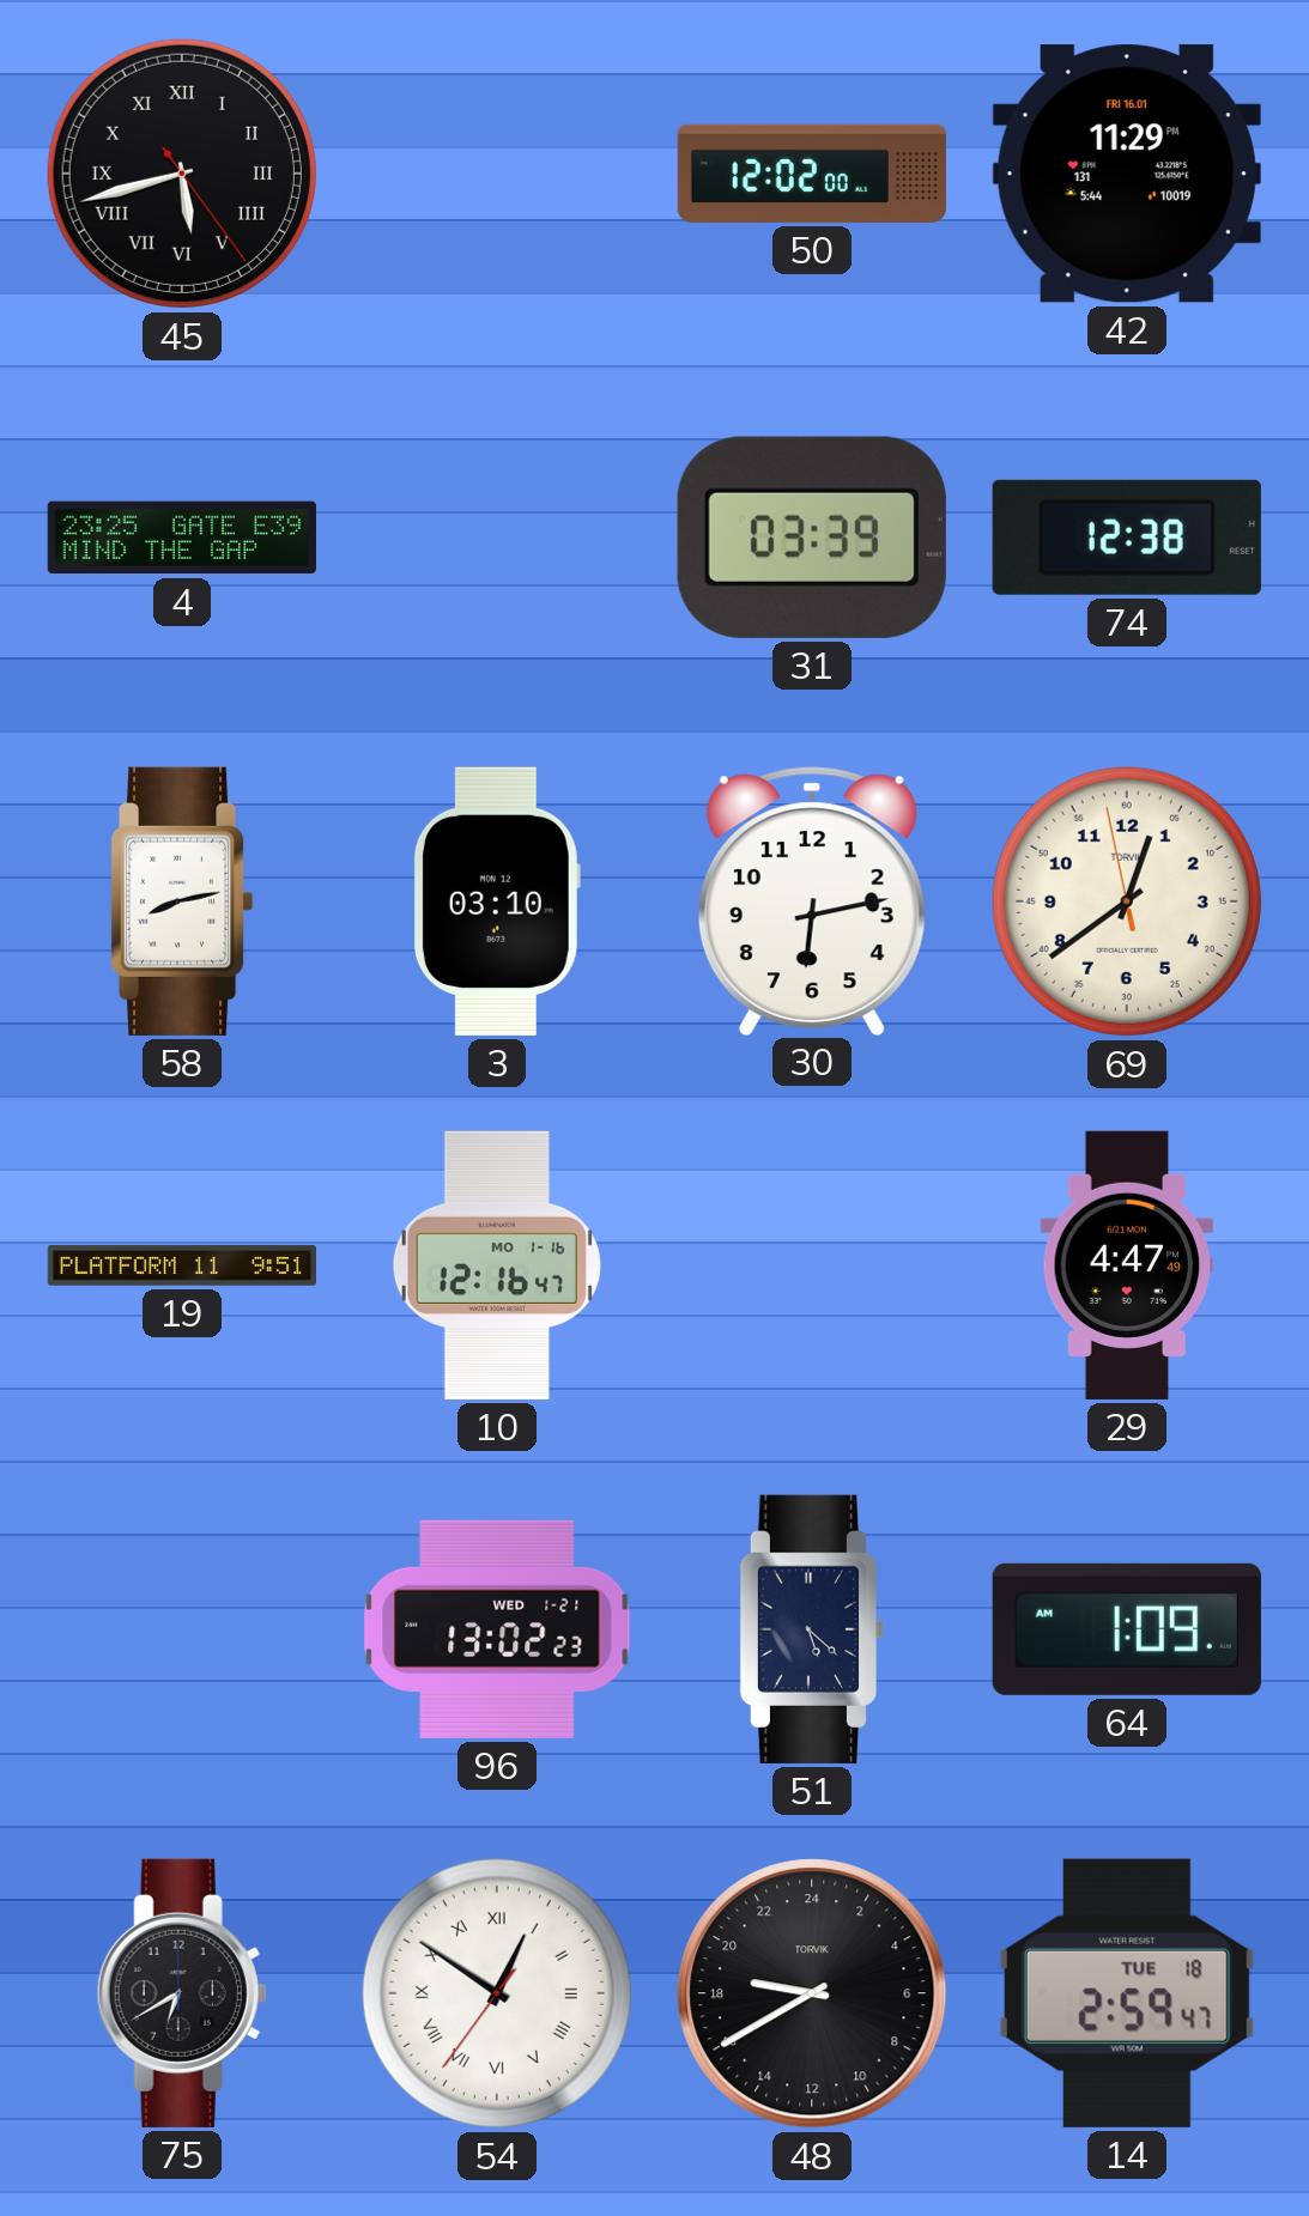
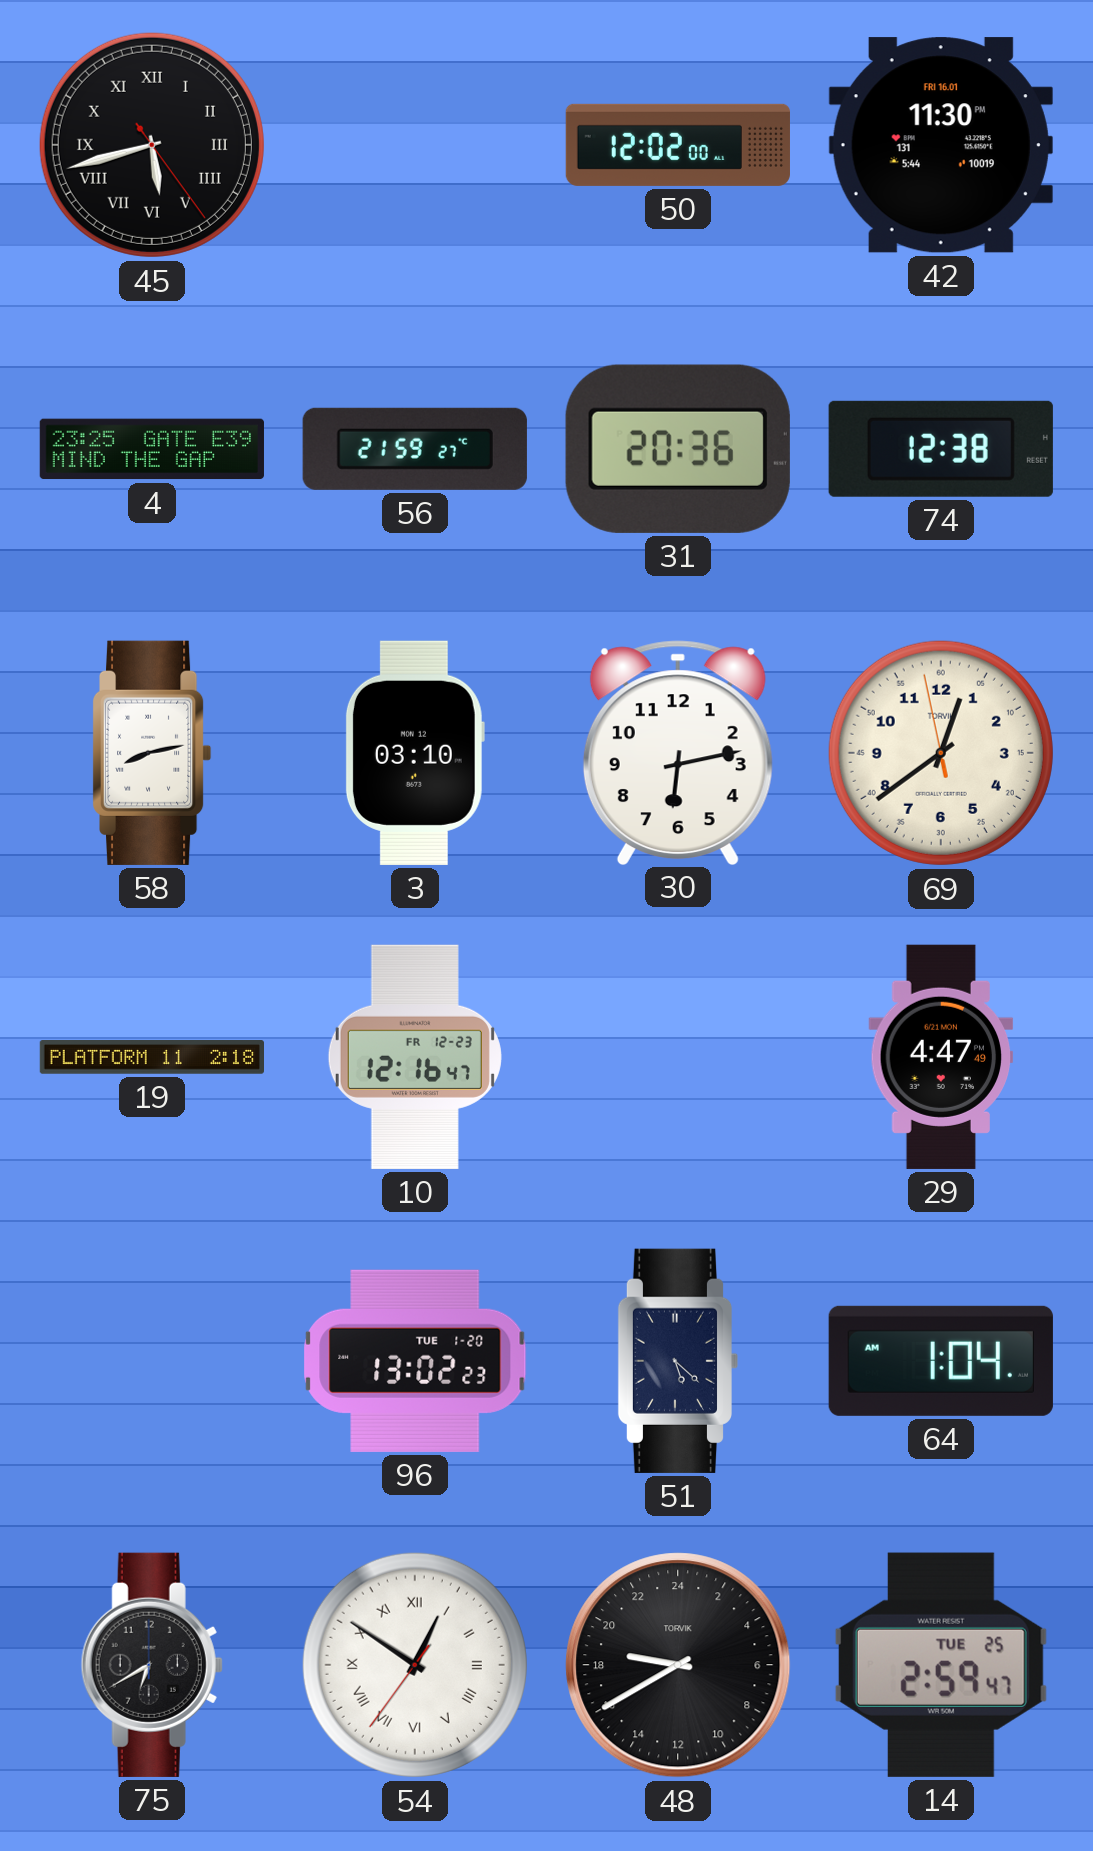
42: 11:29 -> 11:30 (941, 145)
56: none -> 21:59 (415, 449)
31: 03:39 -> 20:36 (678, 449)
19: 9:51 -> 2:18 (151, 1057)
10 date: MO 1-16 -> FR 12-23 (415, 1057)
96 date: WED 1-21 -> TUE 1-20 (415, 1361)
64: 1:09 -> 1:04 (941, 1361)
14 date: TUE 18 -> TUE 25 (941, 1665)
